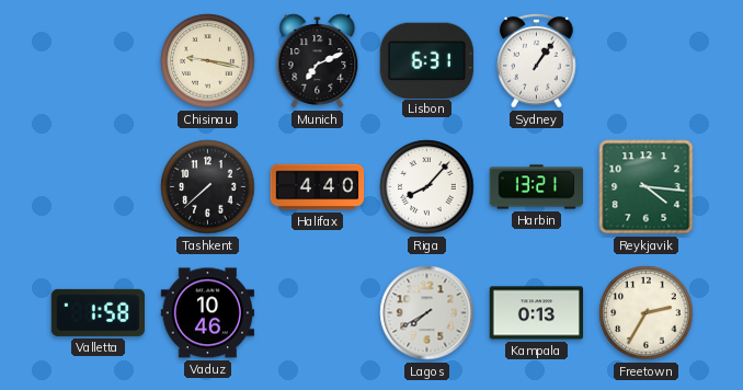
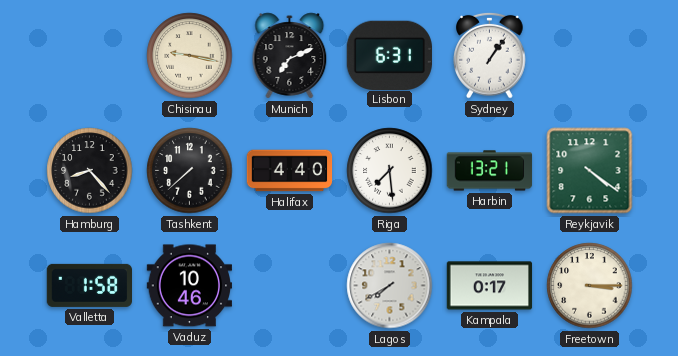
Hamburg: none -> 8:23 (90, 171)
Riga: 8:07 -> 7:29 (390, 171)
Reykjavik: 4:16 -> 4:21 (590, 171)
Kampala: 0:13 -> 0:17 (490, 286)
Freetown: 2:35 -> 3:15 (590, 286)
